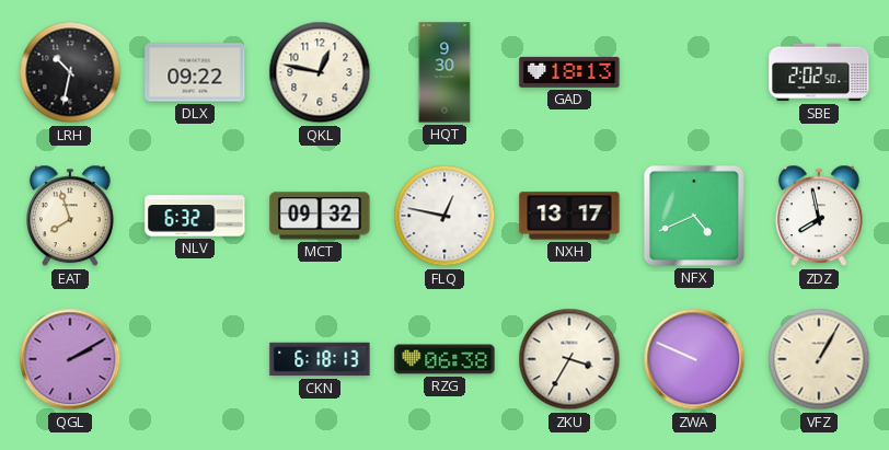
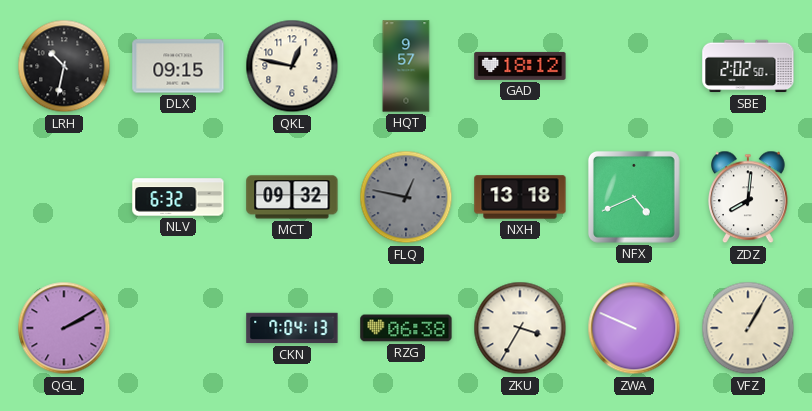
DLX: 09:22 -> 09:15 (178, 66)
HQT: 9:30 -> 9:57 (406, 66)
GAD: 18:13 -> 18:12 (520, 66)
EAT: 7:57 -> none (71, 216)
FLQ dial: white -> grey (406, 197)
NXH: 13:17 -> 13:18 (520, 197)
ZDZ: 7:58 -> 8:01 (749, 197)
CKN: 6:18 -> 7:04 (292, 328)
